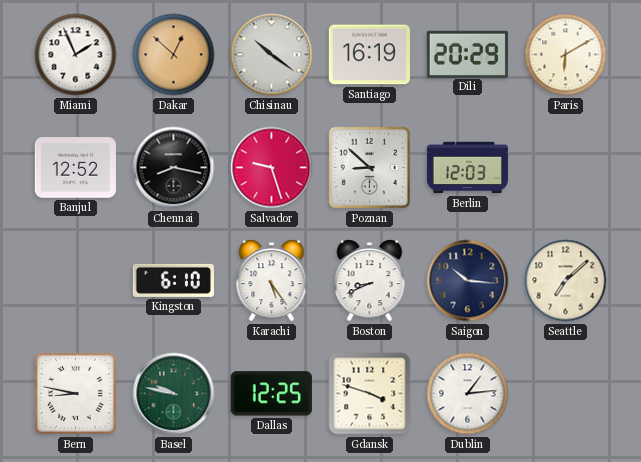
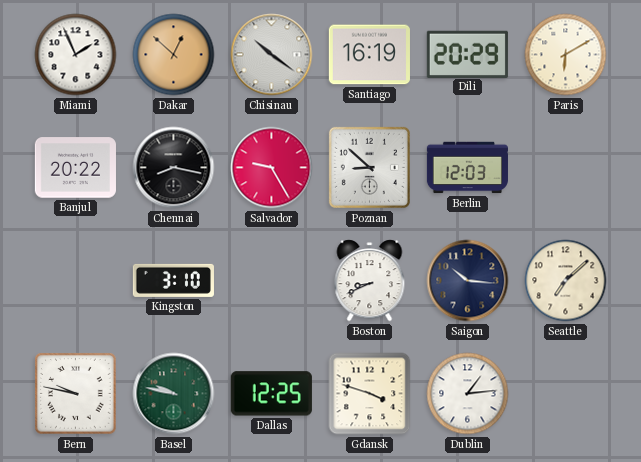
Banjul: 12:52 -> 20:22 (75, 168)
Salvador: 9:27 -> 9:25 (272, 168)
Kingston: 6:10 -> 3:10 (173, 280)
Karachi: 5:24 -> none (272, 281)
Bern: 8:47 -> 9:47 (76, 394)
